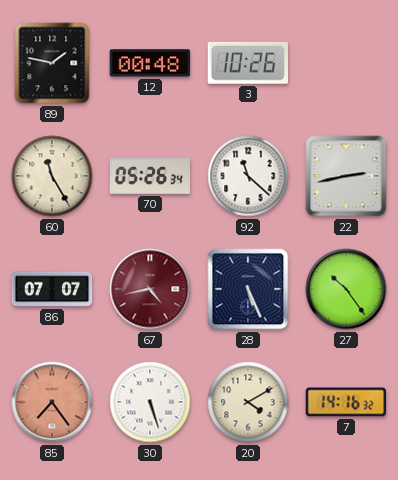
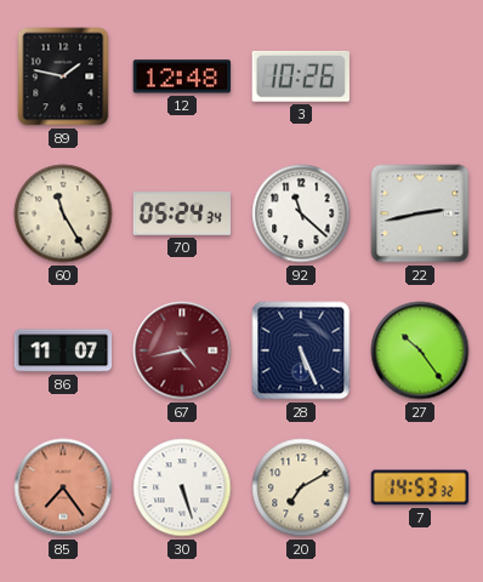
12: 00:48 -> 12:48 (182, 76)
70: 05:26 -> 05:24 (182, 213)
86: 07:07 -> 11:07 (63, 350)
20: 4:10 -> 7:10 (301, 487)
7: 14:16 -> 14:53 (420, 487)
